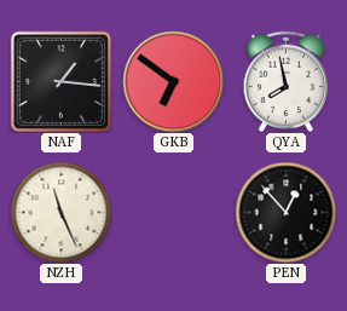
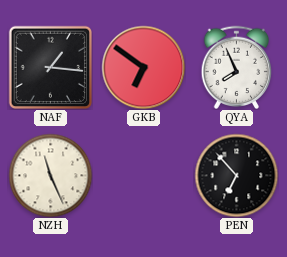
QYA: 7:58 -> 7:56 (237, 67)
PEN: 12:53 -> 6:53 (236, 175)
